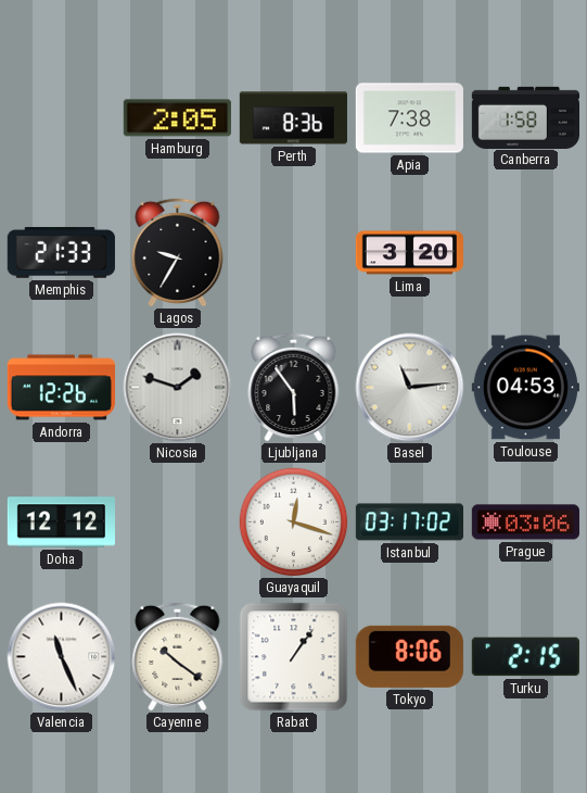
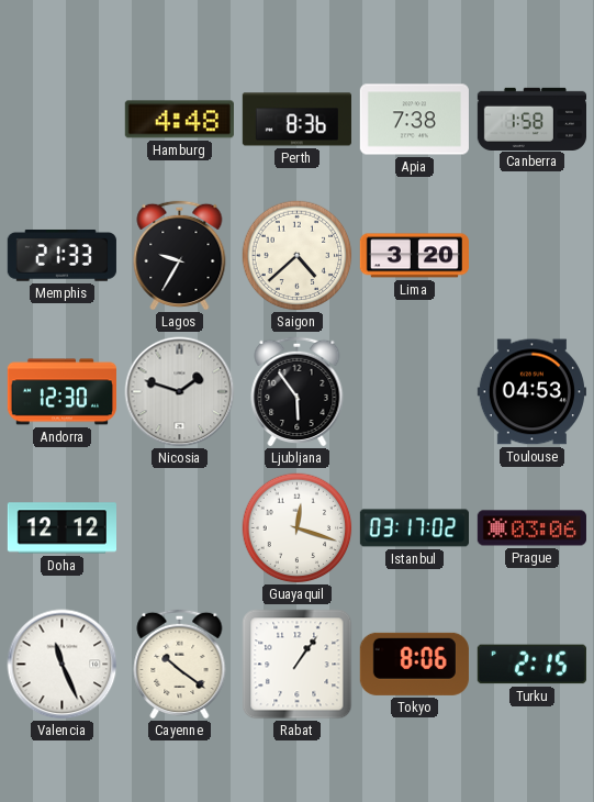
Hamburg: 2:05 -> 4:48 (179, 120)
Saigon: none -> 4:38 (298, 256)
Andorra: 12:26 -> 12:30 (61, 392)
Basel: 11:14 -> none (410, 388)
